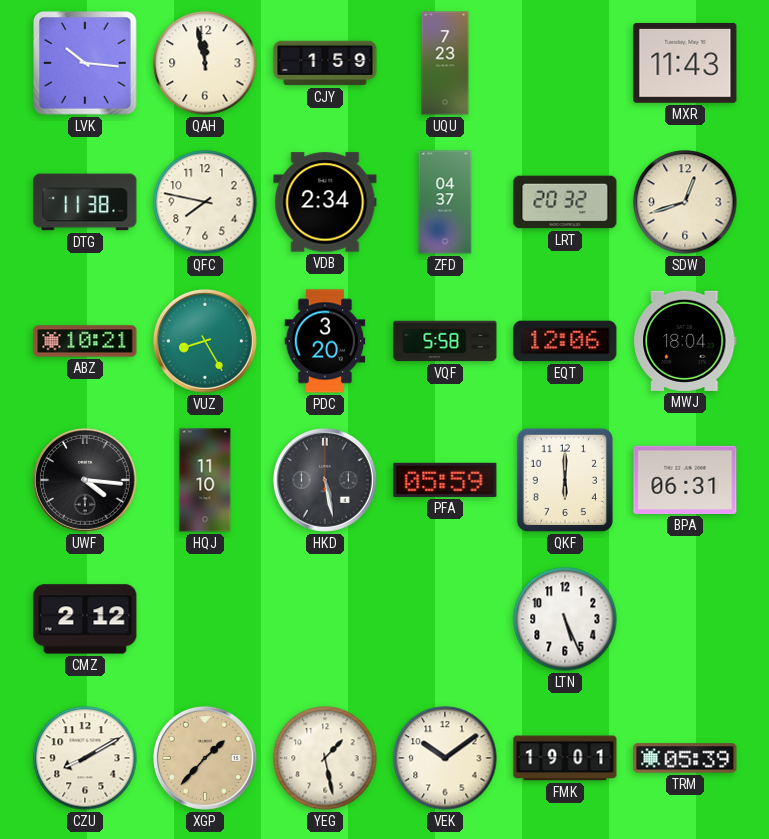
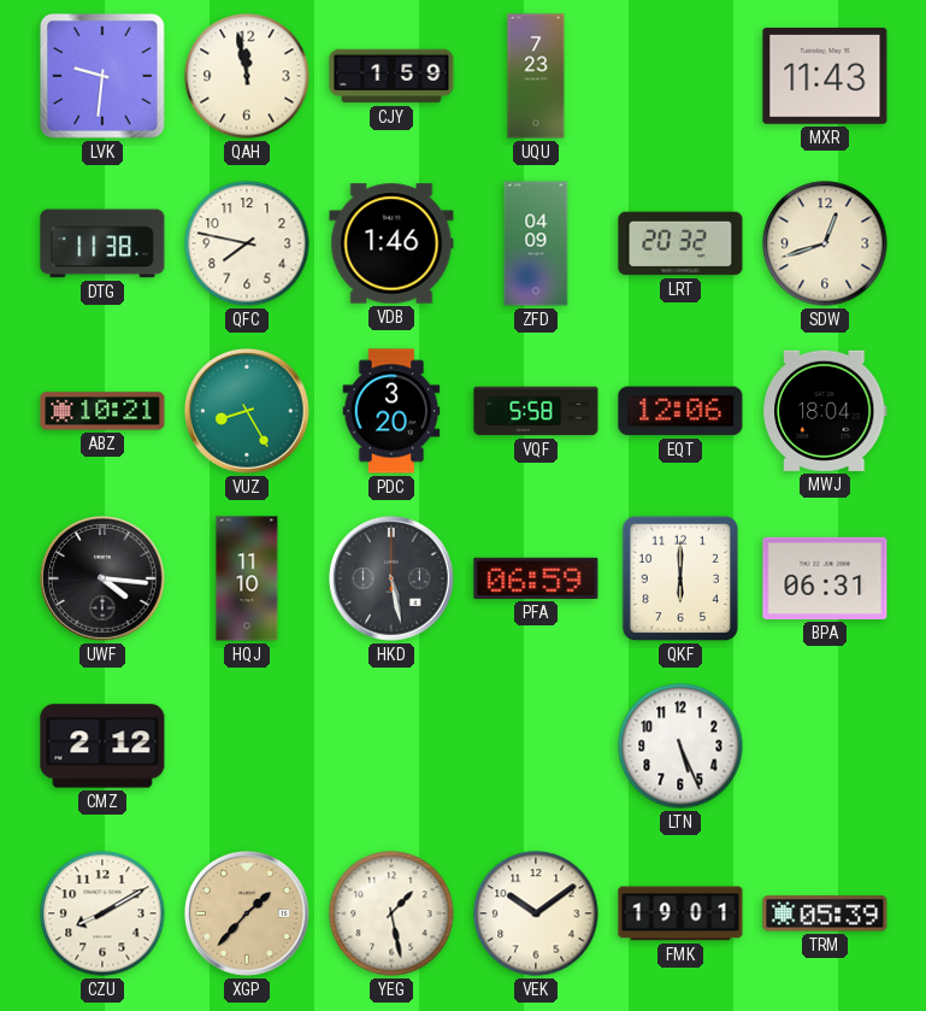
LVK: 10:16 -> 9:31 (104, 77)
VDB: 2:34 -> 1:46 (391, 243)
ZFD: 04:37 -> 04:09 (536, 243)
PFA: 05:59 -> 06:59 (536, 578)
